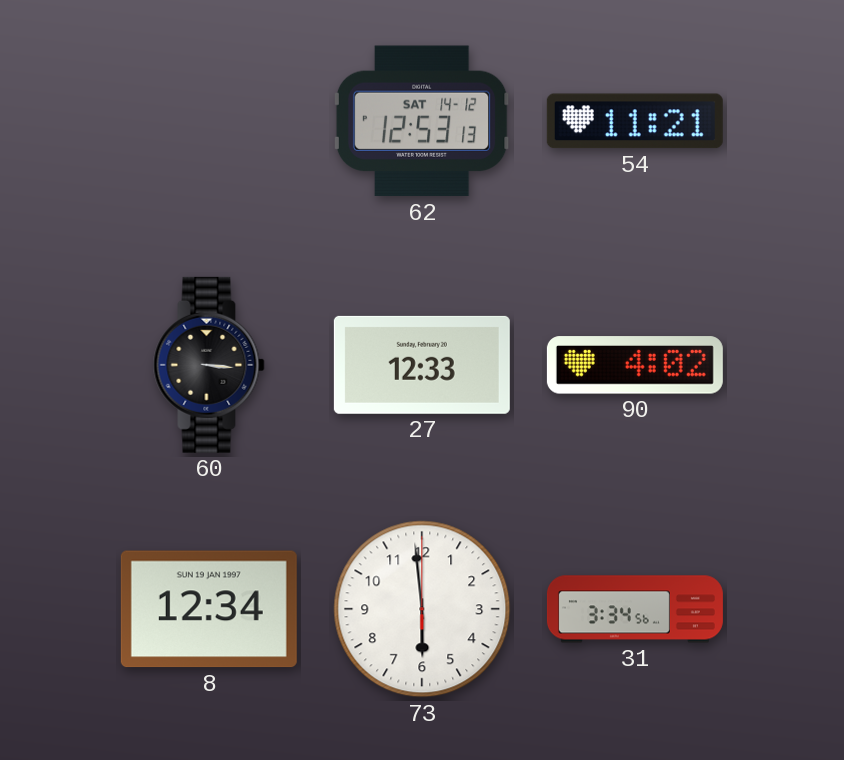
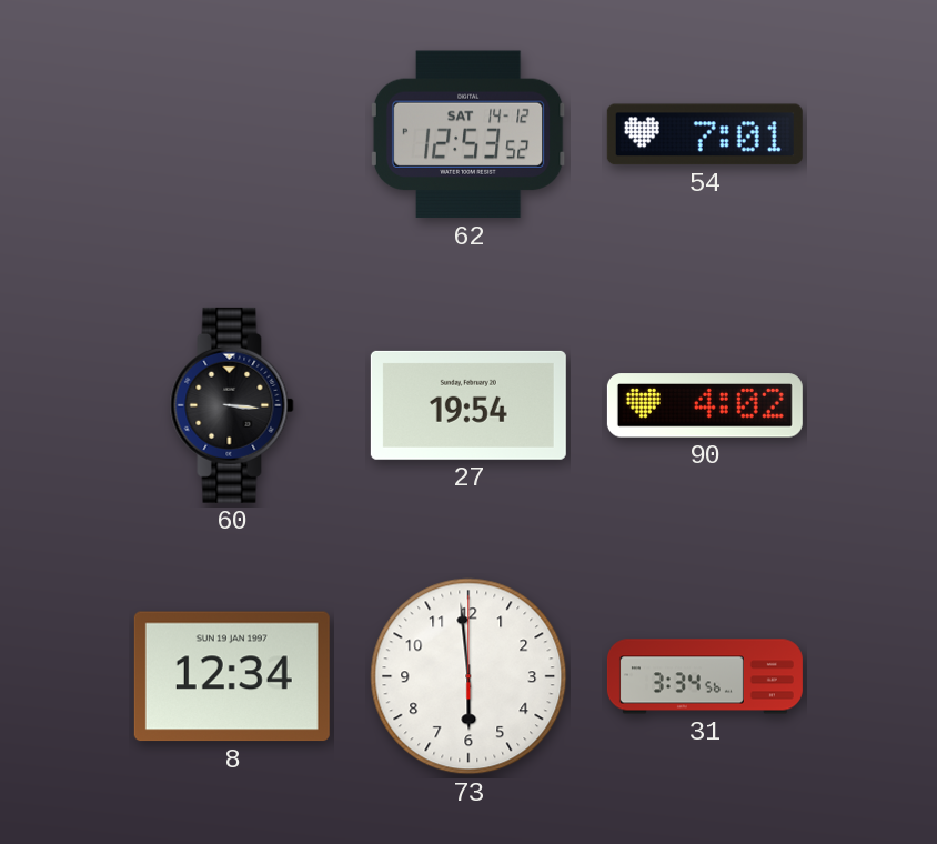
62: 12:53:13 -> 12:53:52 (468, 134)
54: 11:21 -> 7:01 (705, 134)
27: 12:33 -> 19:54 (468, 405)
